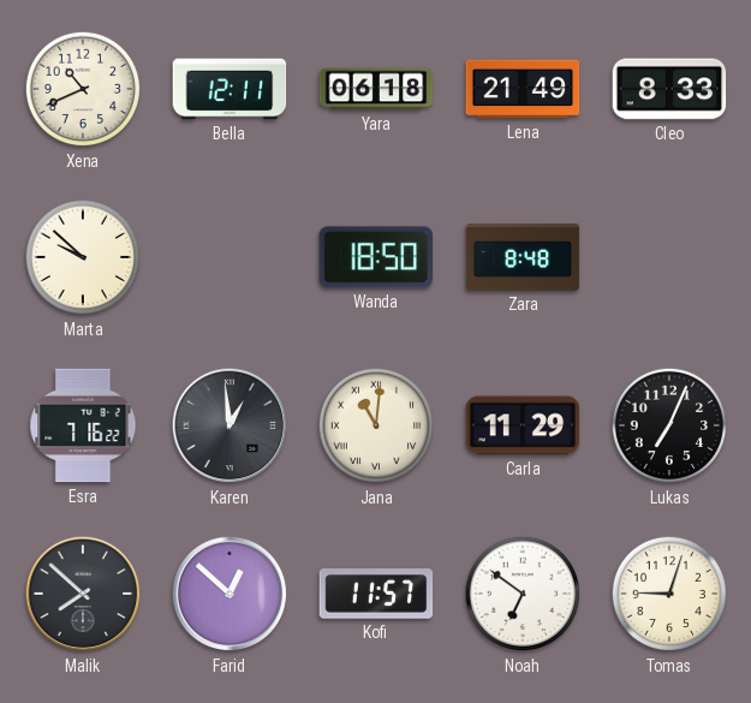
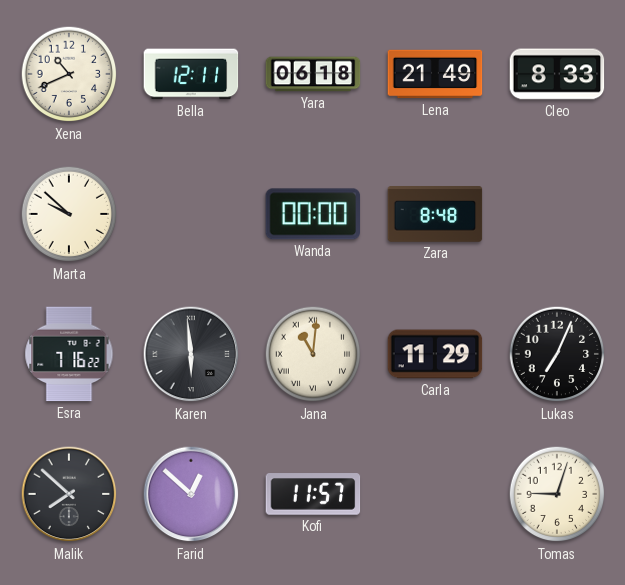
Wanda: 18:50 -> 00:00 (313, 214)
Karen: 12:59 -> 5:59 (191, 354)
Noah: 6:51 -> none (523, 594)
